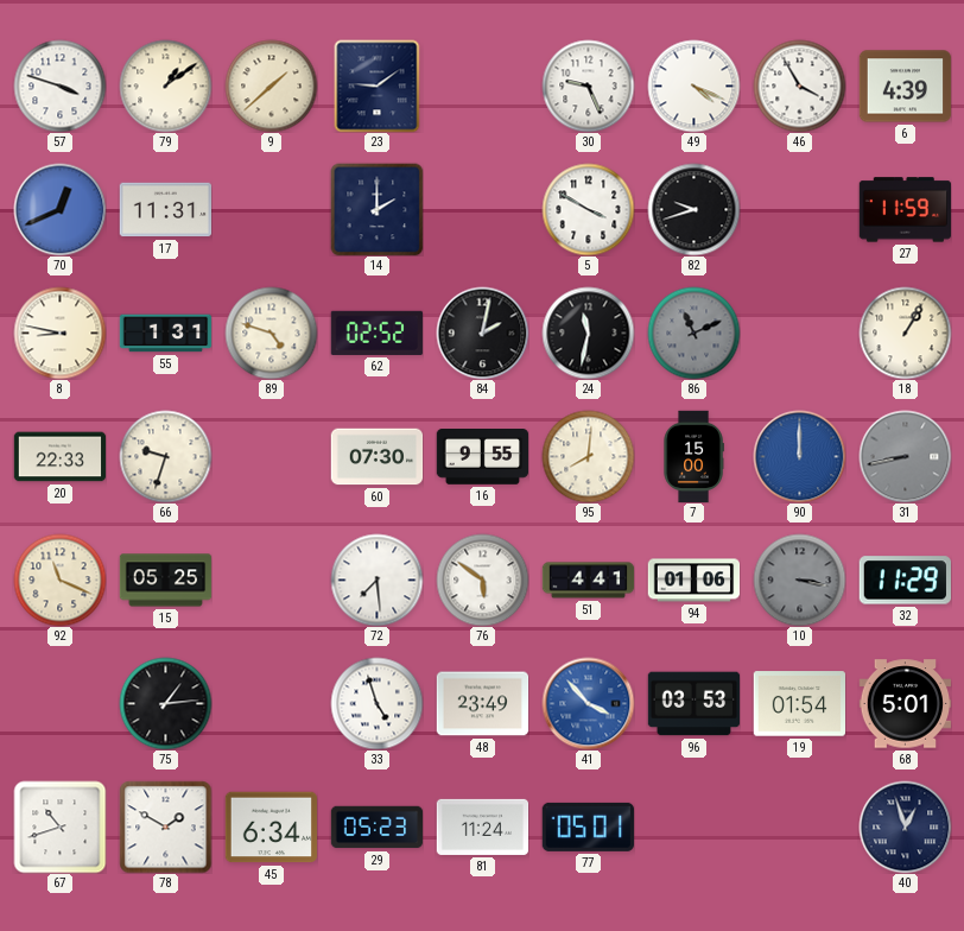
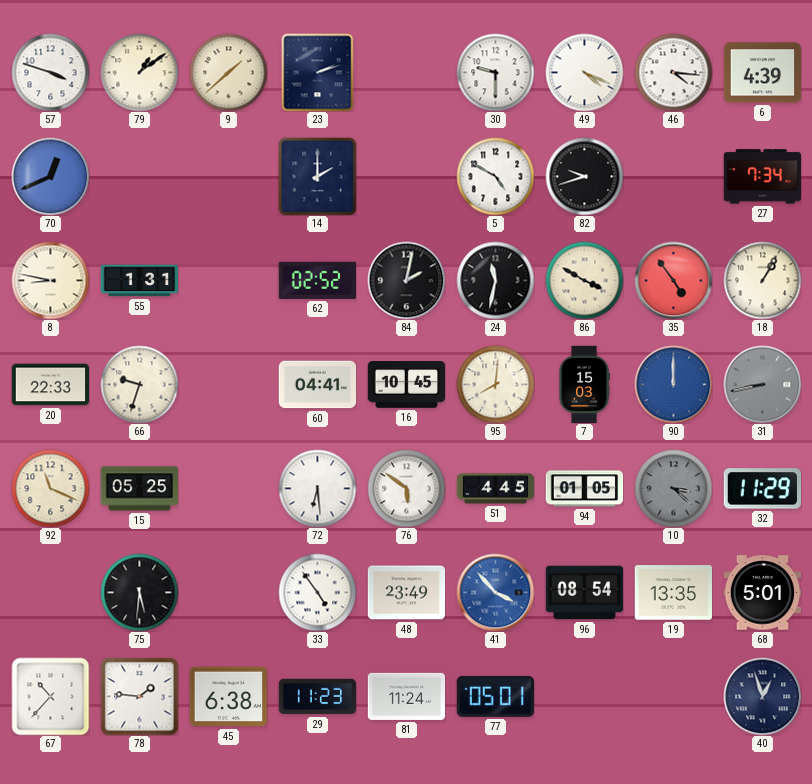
23: 9:09 -> 2:12 (318, 72)
30: 9:26 -> 9:30 (495, 72)
46: 3:55 -> 4:16 (673, 72)
17: 11:31 -> none (165, 210)
5: 3:50 -> 4:50 (495, 176)
27: 11:59 -> 7:34 (762, 177)
89: 4:48 -> none (271, 332)
86: 11:11 -> 3:50 (584, 280)
86 dial: grey -> cream (584, 280)
35: none -> 4:54 (673, 280)
60: 07:30 -> 04:41 (317, 385)
16: 9:55 -> 10:45 (406, 385)
7: 15:00 -> 15:03 (584, 384)
72: 7:29 -> 6:29 (317, 488)
51: 4:41 -> 4:45 (495, 489)
94: 01:06 -> 01:05 (584, 489)
10: 3:17 -> 3:22 (673, 488)
75: 1:14 -> 5:31 (139, 592)
33: 4:57 -> 4:54 (317, 592)
96: 03:53 -> 08:54 (584, 593)
19: 01:54 -> 13:35 (673, 593)
67: 10:42 -> 10:37 (50, 696)
78: 1:50 -> 1:46 (139, 696)
45: 6:34 -> 6:38 (228, 697)
29: 05:23 -> 11:23 (317, 697)
